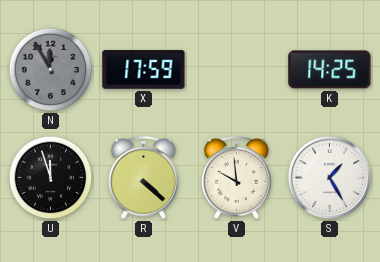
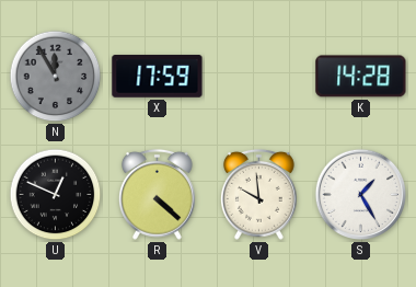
K: 14:25 -> 14:28 (361, 77)
U: 11:57 -> 12:49 (56, 195)
